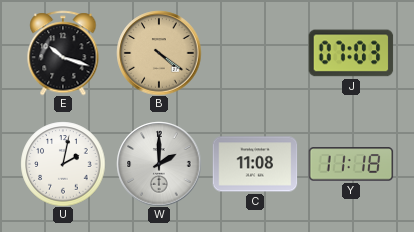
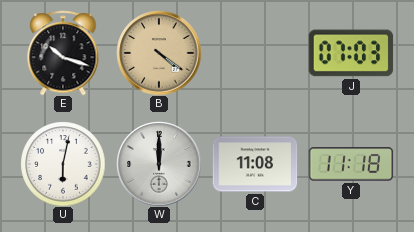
U: 2:02 -> 6:02 (63, 164)
W: 2:00 -> 12:00 (159, 164)
